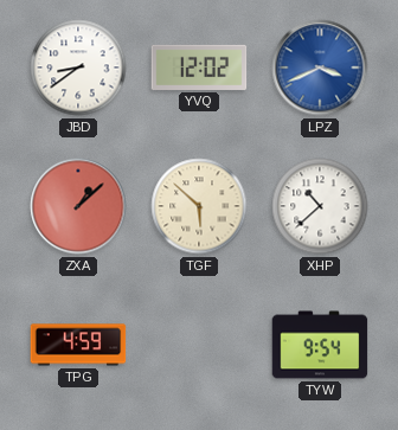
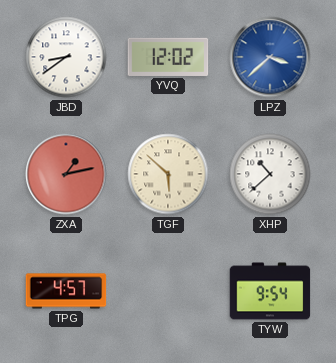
LPZ: 3:41 -> 3:38 (270, 57)
ZXA: 1:08 -> 1:13 (66, 174)
TPG: 4:59 -> 4:57 (66, 291)
